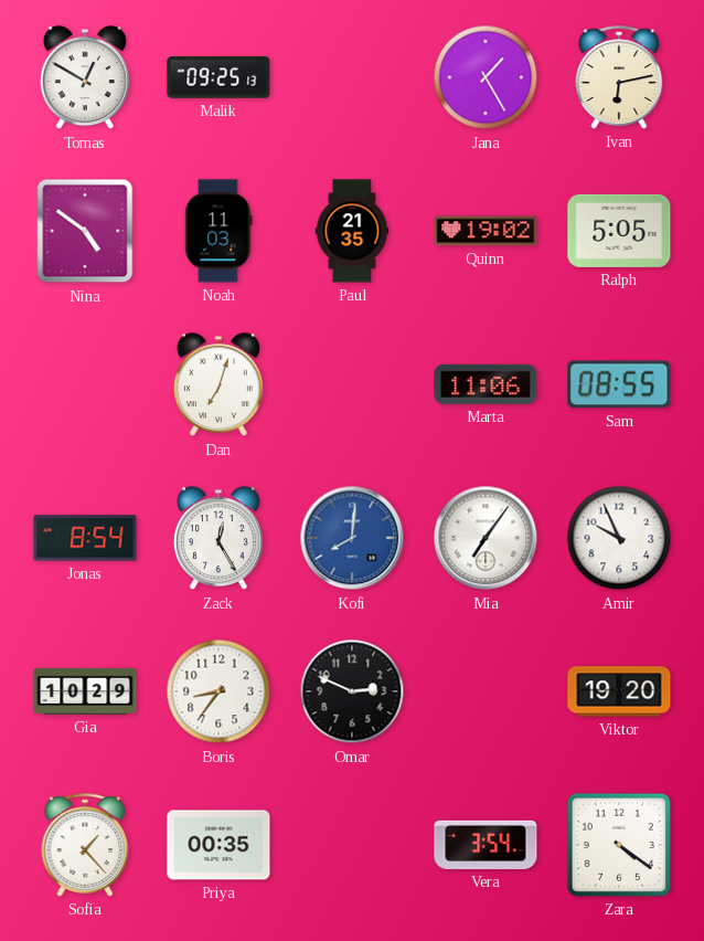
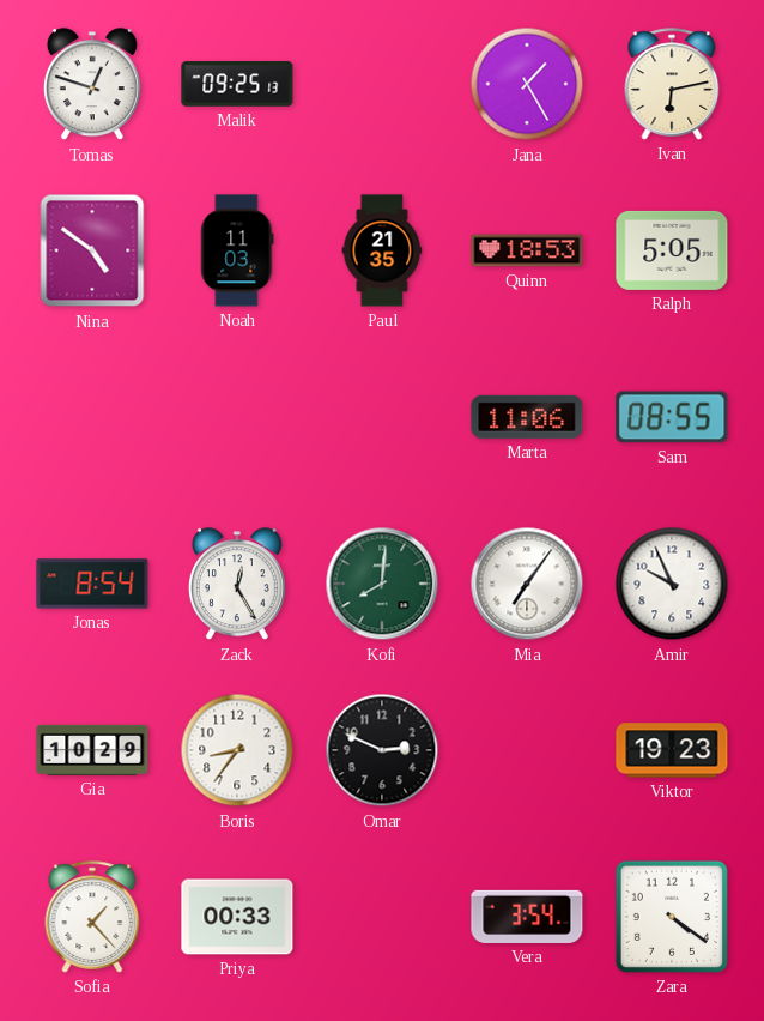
Tomas: 12:50 -> 12:48 (92, 85)
Quinn: 19:02 -> 18:53 (527, 250)
Dan: 7:03 -> none (218, 385)
Kofi dial: blue -> green (382, 584)
Viktor: 19:20 -> 19:23 (672, 750)
Priya: 00:35 -> 00:33 (237, 917)
